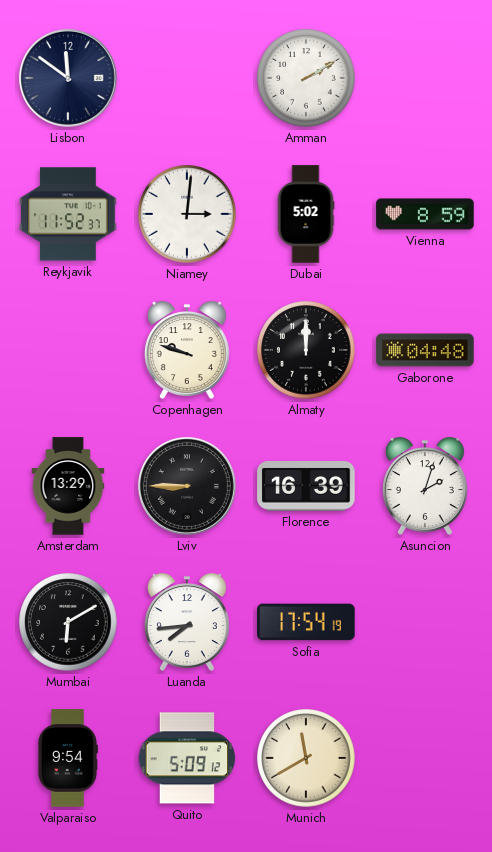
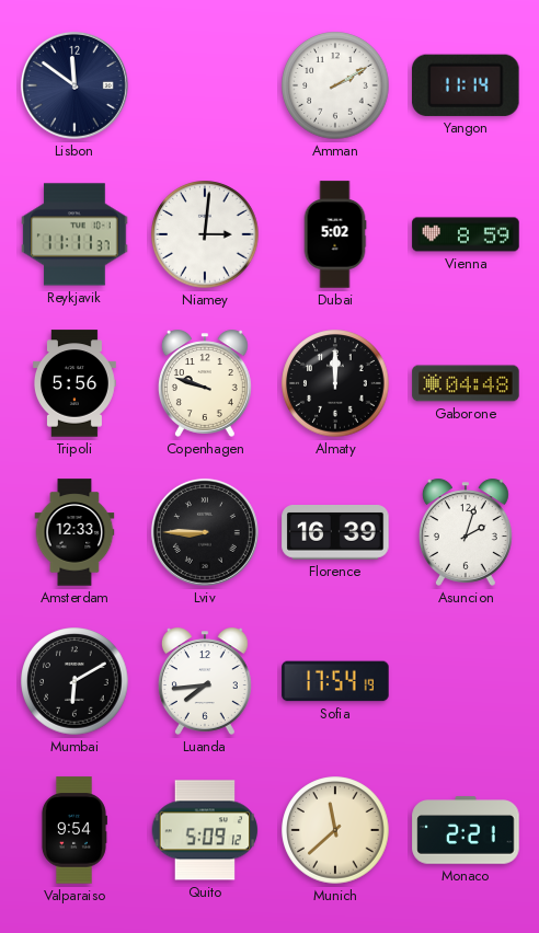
Yangon: none -> 11:14 (467, 85)
Reykjavik: 11:52 -> 11:11 (74, 234)
Tripoli: none -> 5:56 (74, 383)
Amsterdam: 13:29 -> 12:33 (74, 532)
Munich: 11:40 -> 11:38 (335, 830)
Monaco: none -> 2:21 (466, 830)
